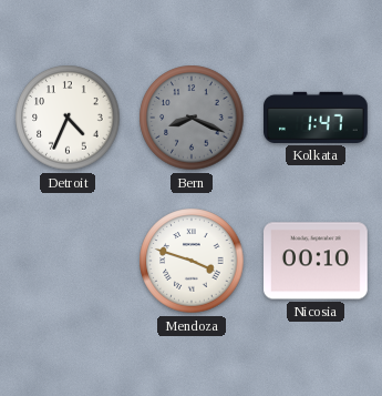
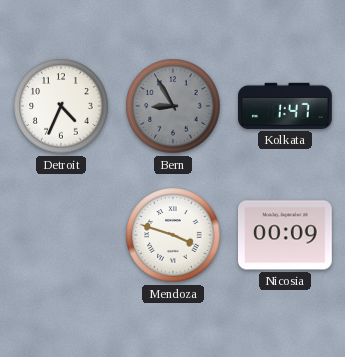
Bern: 8:19 -> 8:55 (173, 106)
Nicosia: 00:10 -> 00:09 (286, 235)
